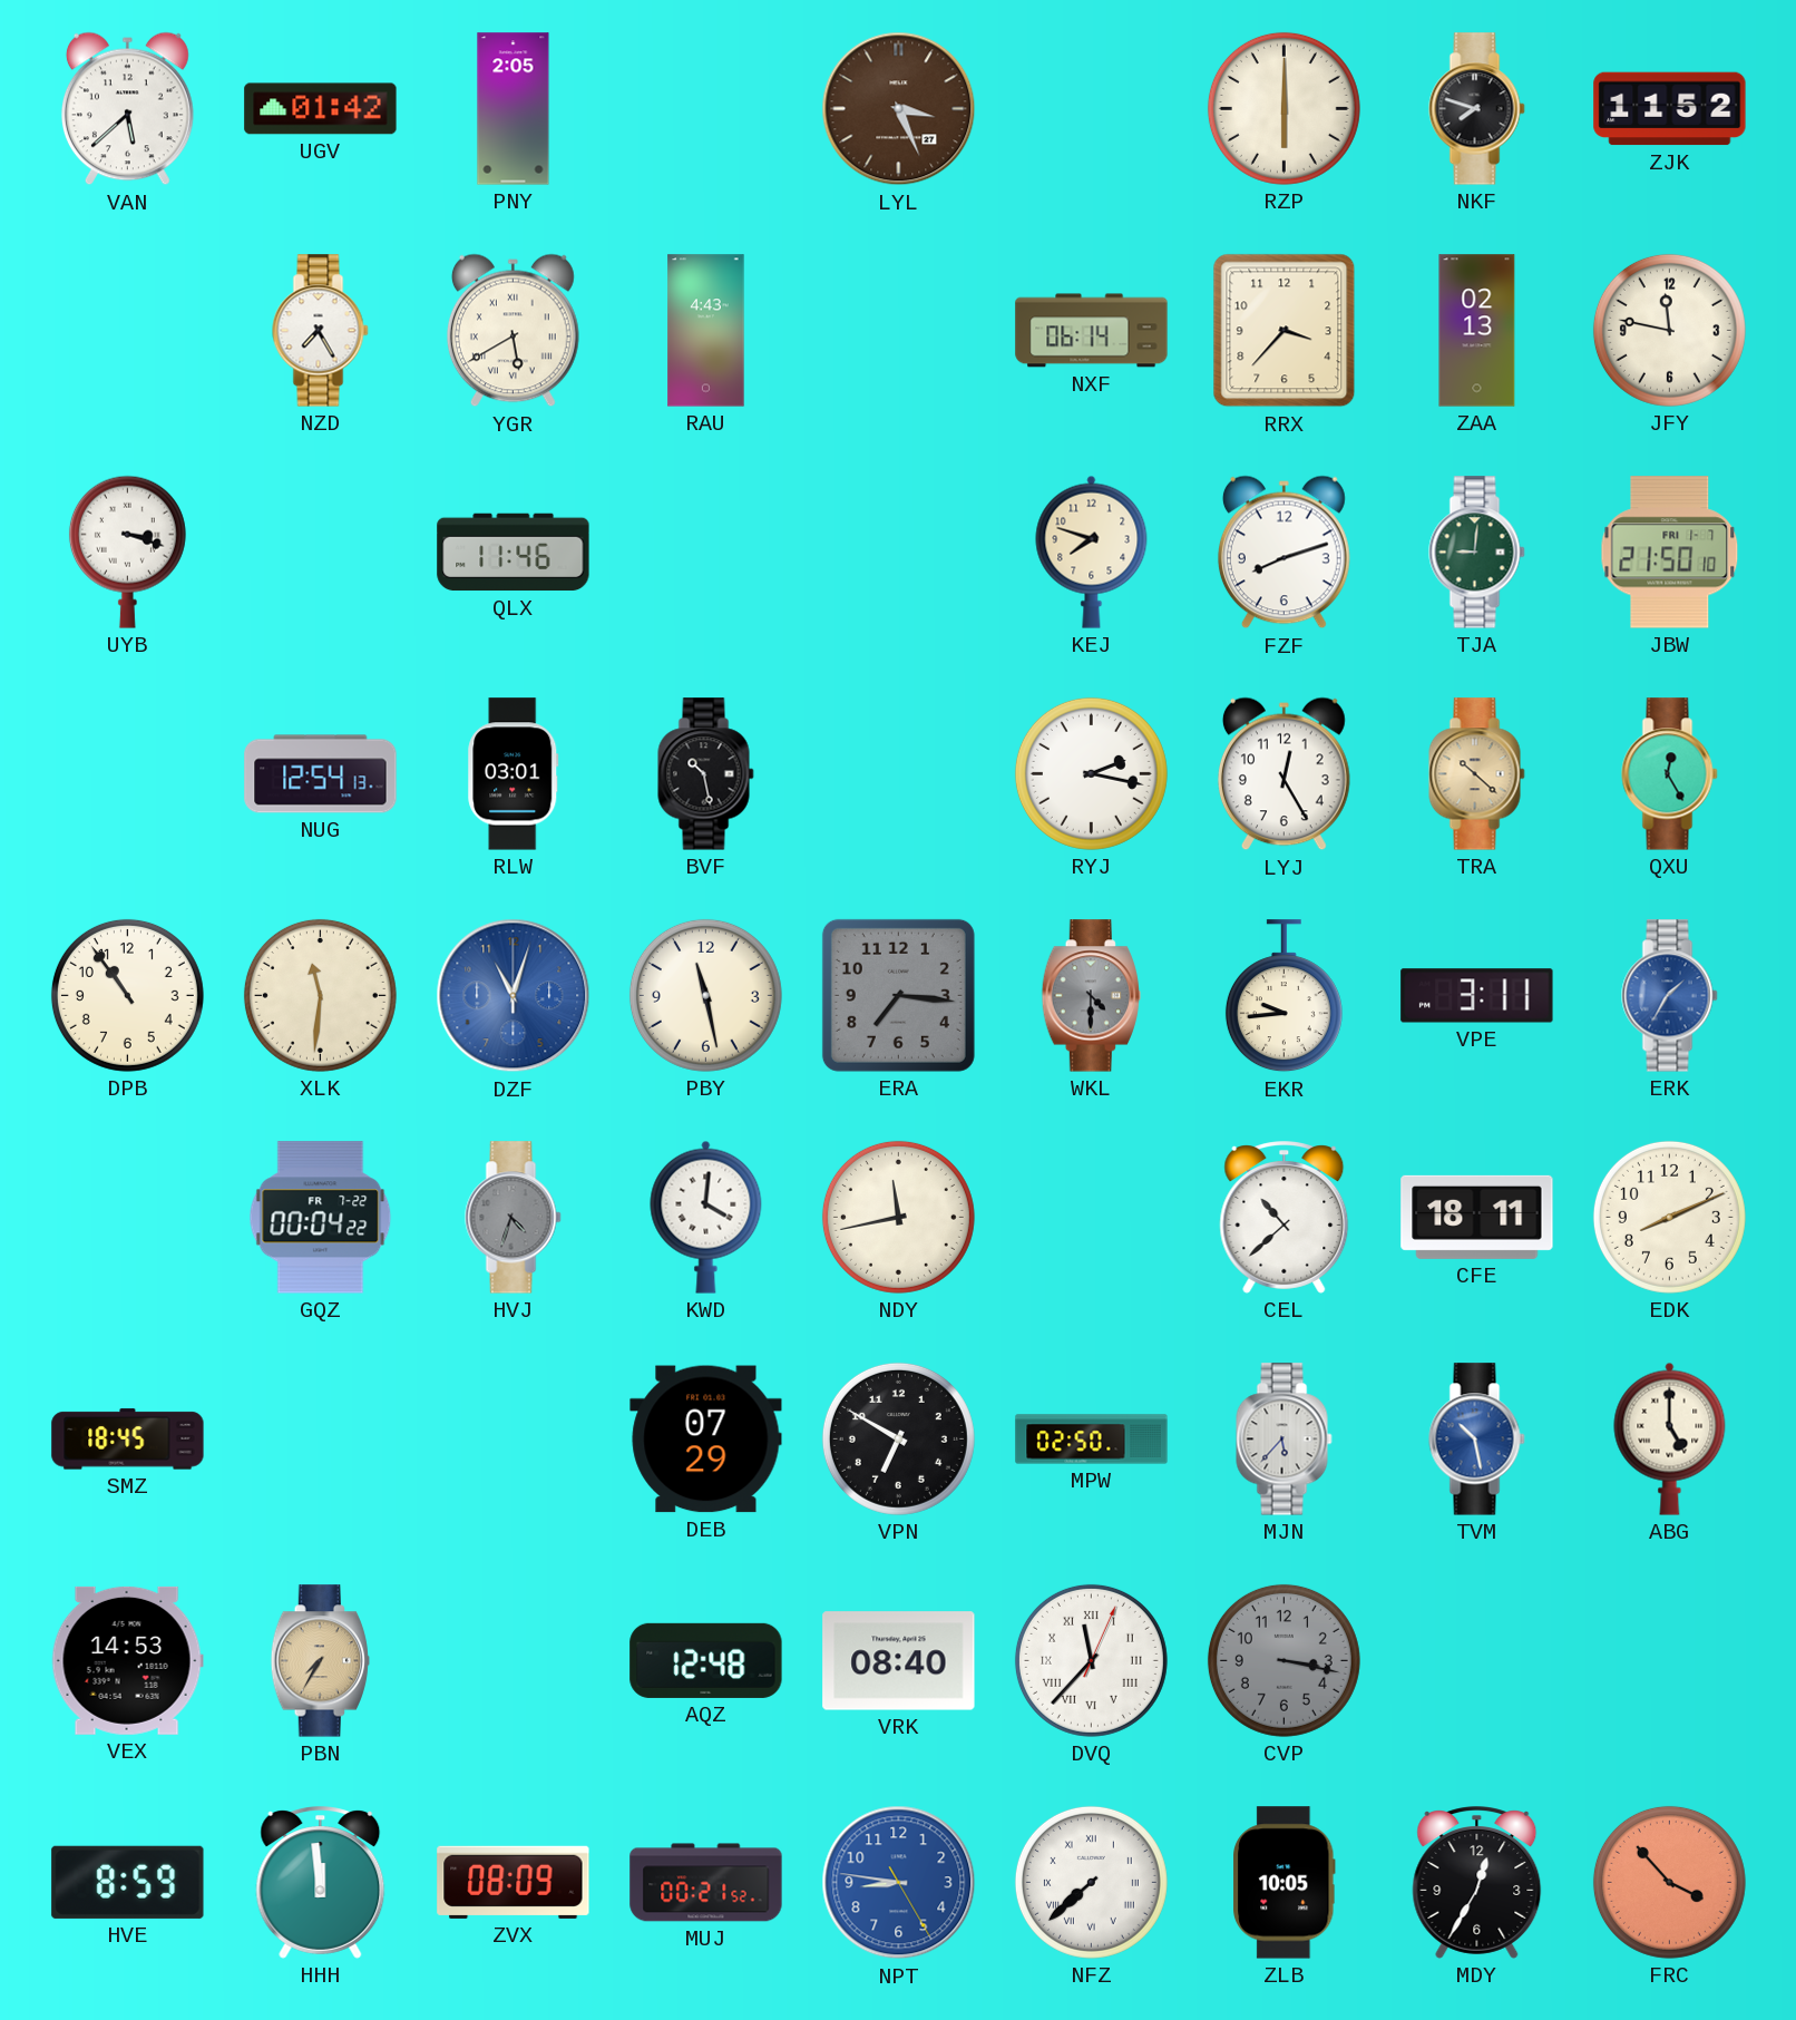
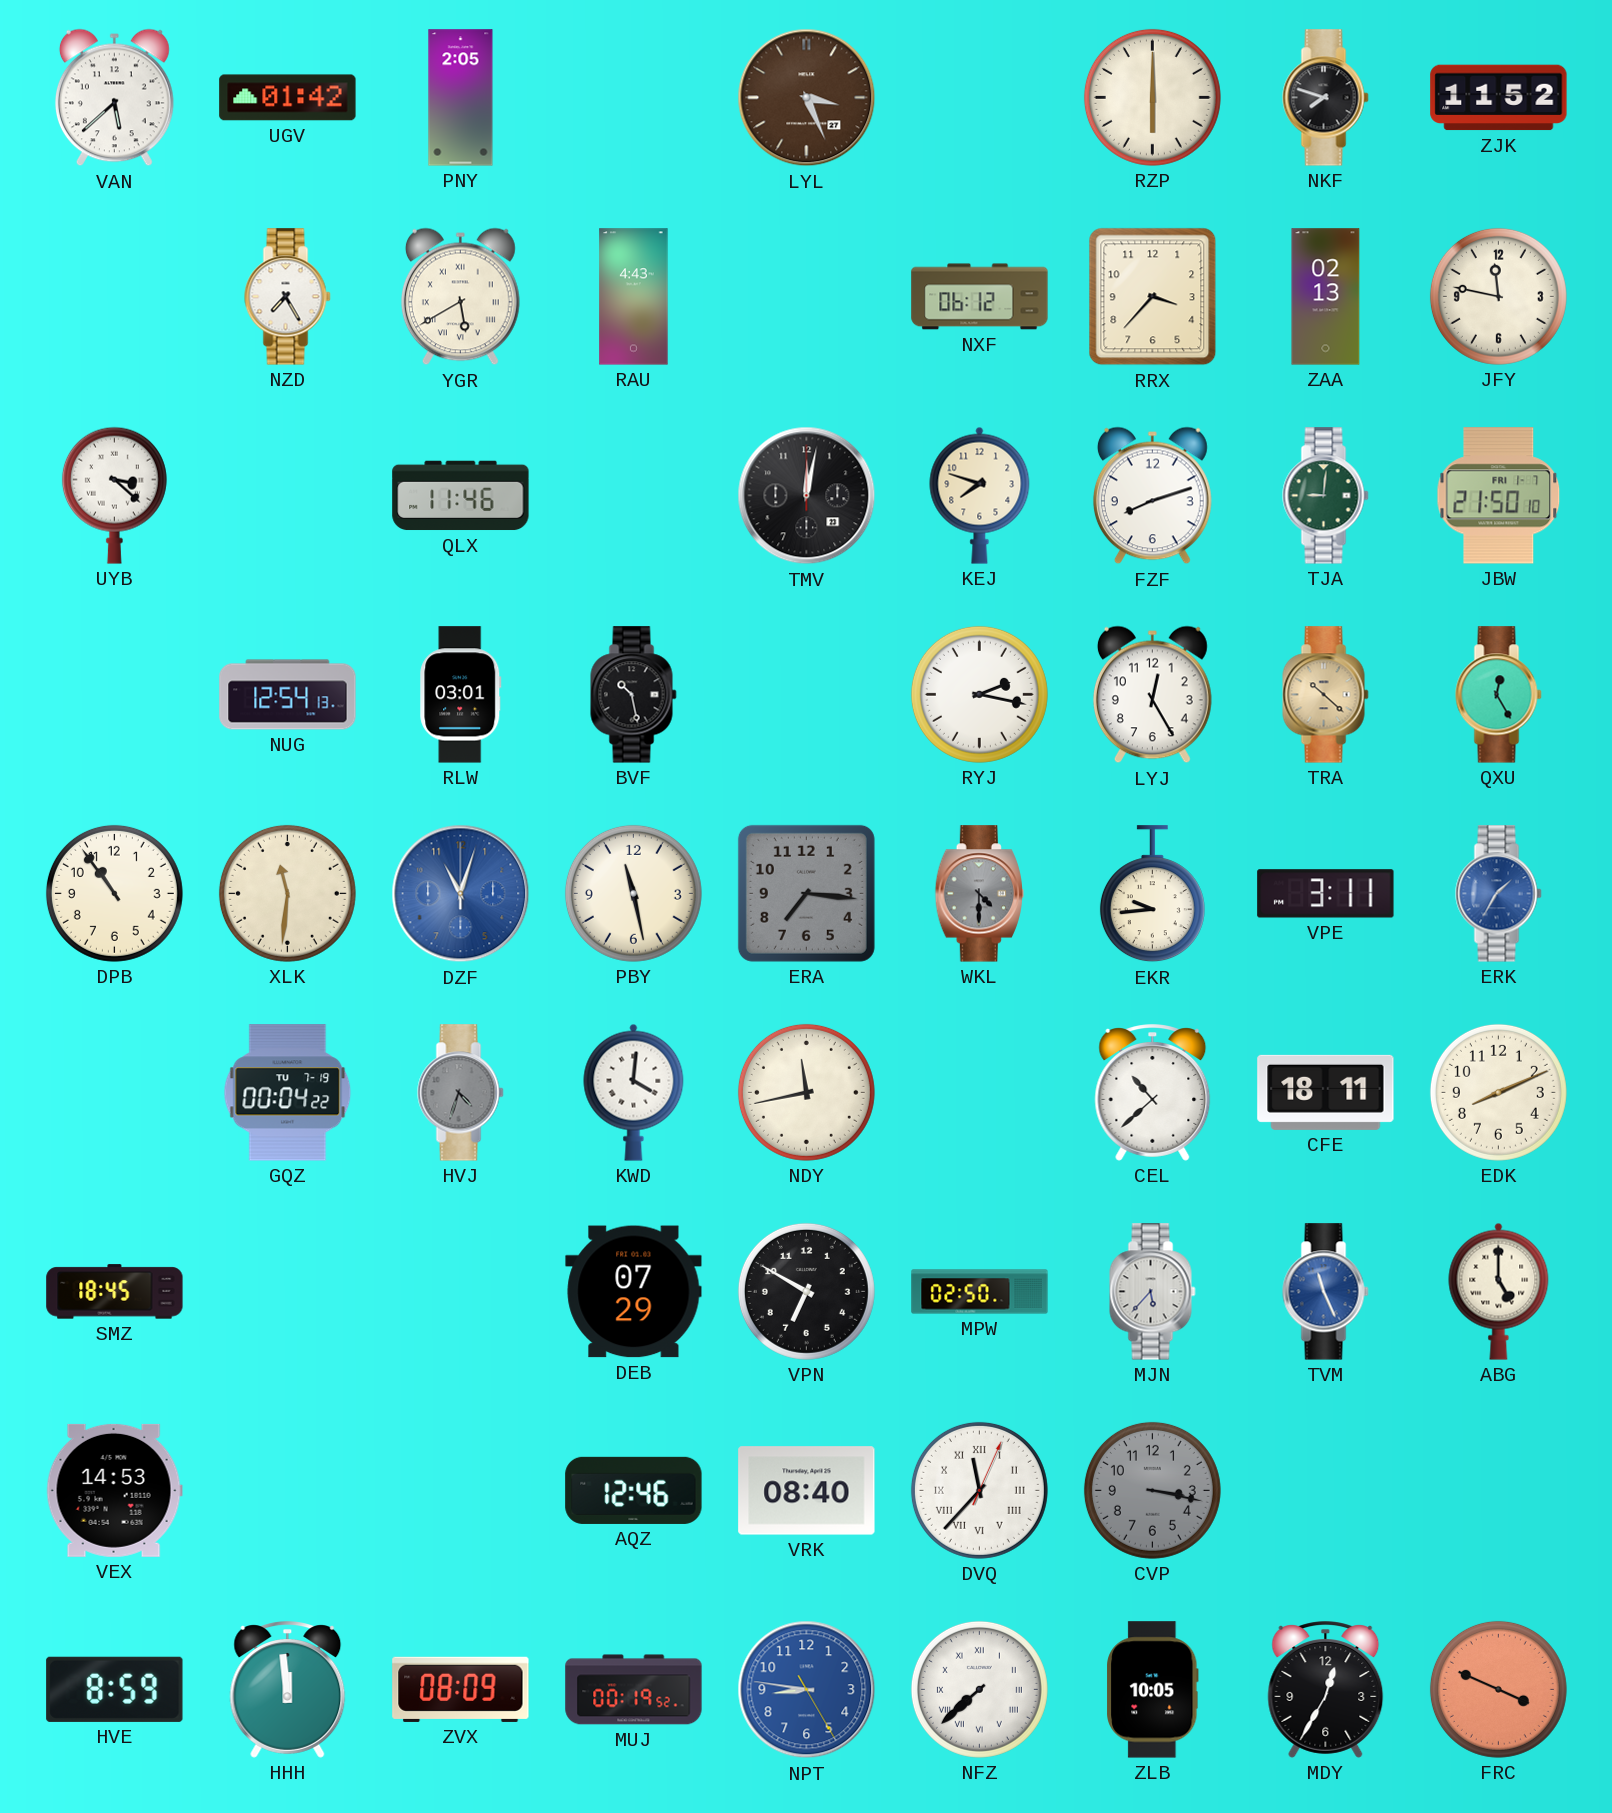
NXF: 06:14 -> 06:12 (980, 297)
UYB: 3:18 -> 3:22 (114, 495)
TMV: none -> 12:02 (807, 496)
GQZ date: FR 7-22 -> TU 7-19 (288, 1093)
TVM: 10:28 -> 11:26 (1326, 1292)
PBN: 7:35 -> none (320, 1661)
AQZ: 12:48 -> 12:46 (634, 1490)
MUJ: 00:21 -> 00:19 (634, 1690)
FRC: 3:53 -> 3:49 (1498, 1689)
